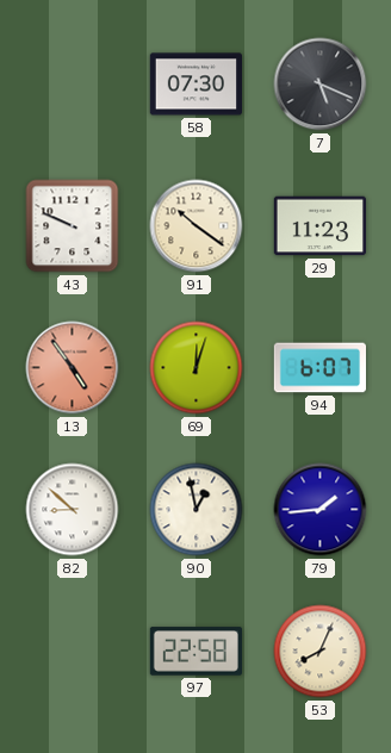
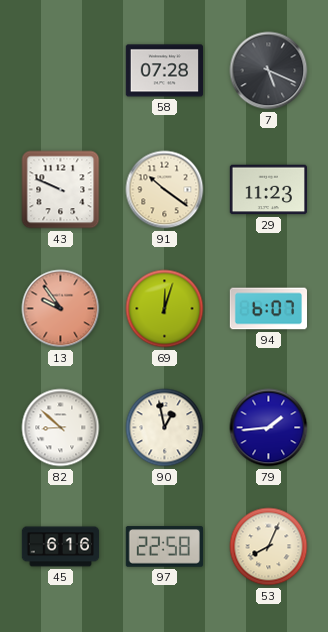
58: 07:30 -> 07:28 (164, 71)
13: 4:54 -> 9:54 (61, 309)
45: none -> 6:16 (61, 547)
